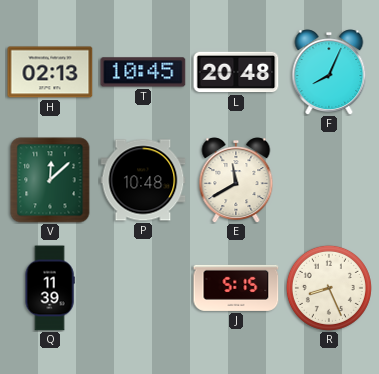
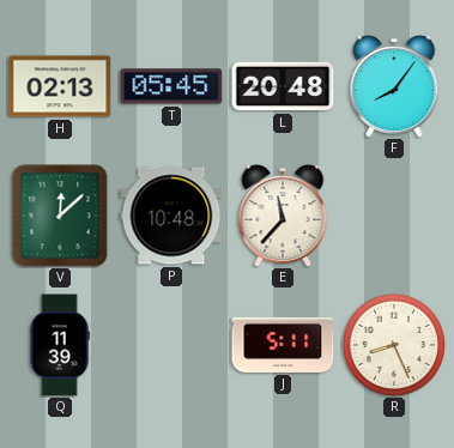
T: 10:45 -> 05:45 (171, 86)
F: 8:04 -> 8:06 (394, 86)
E: 11:40 -> 11:37 (283, 216)
J: 5:15 -> 5:11 (283, 345)
